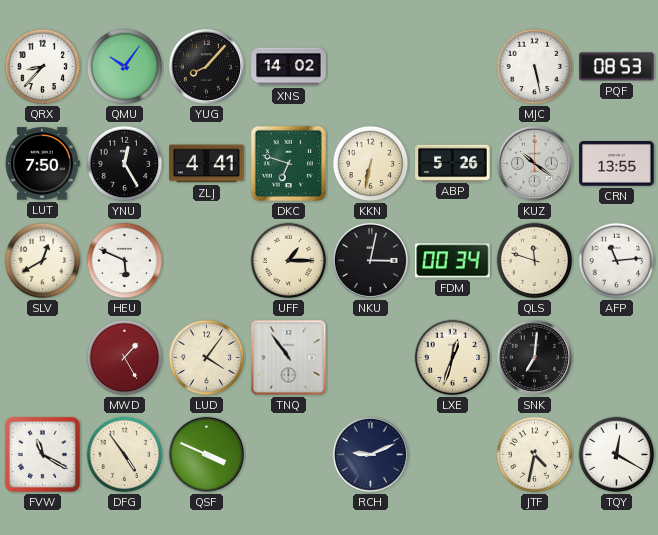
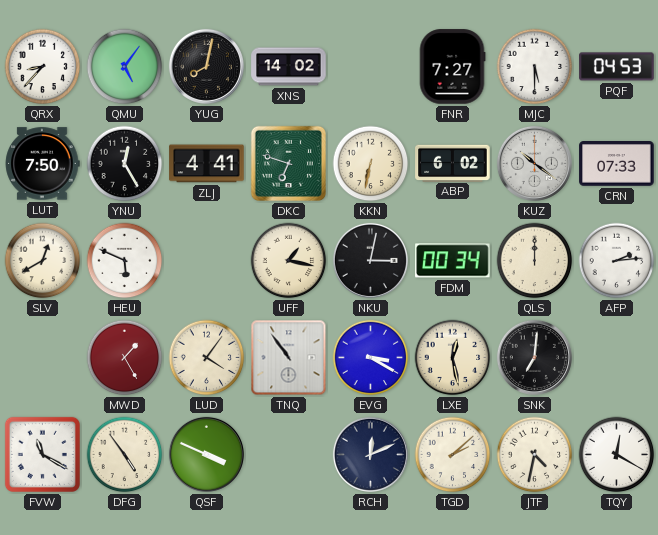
QMU: 10:06 -> 5:06 (125, 67)
YUG: 8:07 -> 8:02 (206, 66)
FNR: none -> 7:27 (452, 67)
MJC: 5:28 -> 5:30 (535, 67)
PQF: 08:53 -> 04:53 (617, 67)
ABP: 5:26 -> 6:02 (453, 163)
CRN: 13:55 -> 07:33 (617, 164)
UFF: 1:15 -> 1:17 (289, 261)
QLS: 11:48 -> 12:00 (535, 261)
AFP: 11:14 -> 2:14 (617, 261)
EVG: none -> 3:20 (371, 358)
LXE: 12:33 -> 12:28 (453, 358)
RCH: 9:11 -> 12:11 (370, 454)
TGD: none -> 2:08 (453, 455)
